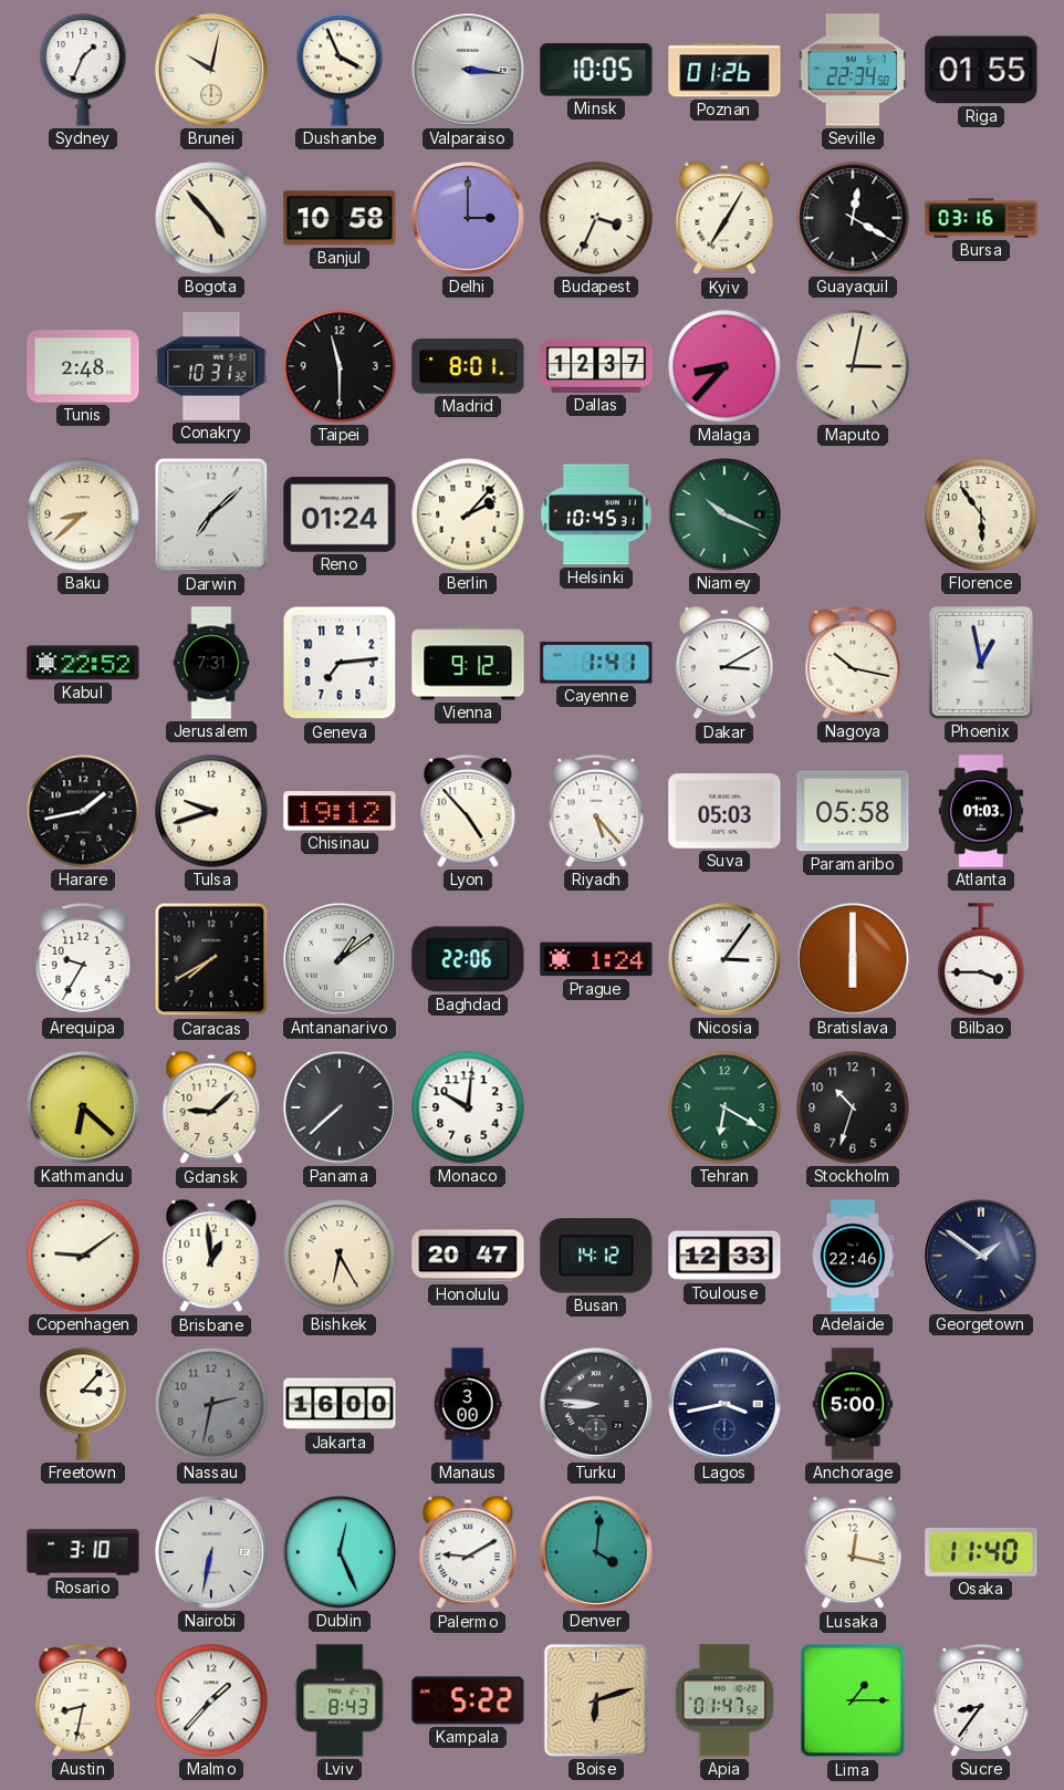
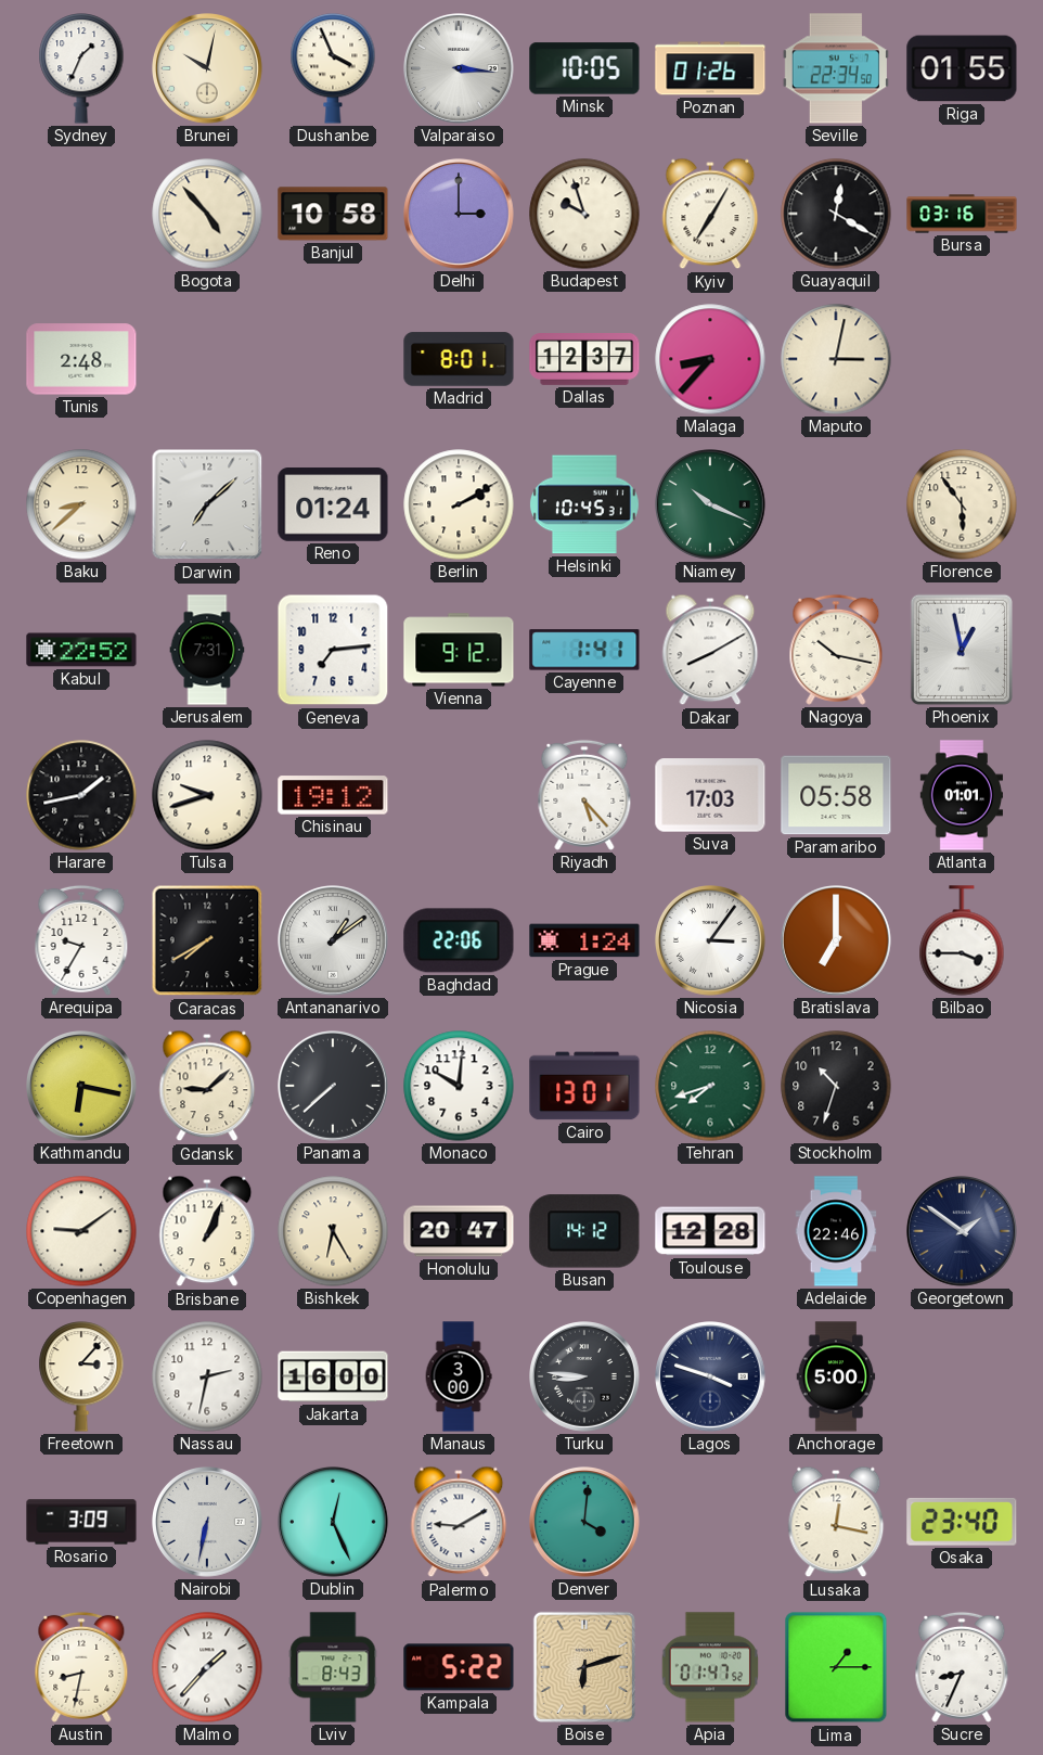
Budapest: 3:34 -> 9:57 (584, 214)
Conakry: 10:31 -> none (211, 366)
Taipei: 11:30 -> none (340, 366)
Berlin: 2:07 -> 2:10 (459, 504)
Dakar: 3:10 -> 8:10 (710, 650)
Lyon: 4:53 -> none (468, 811)
Suva: 05:03 -> 17:03 (710, 795)
Atlanta: 01:03 -> 01:01 (961, 795)
Bratislava: 6:00 -> 7:00 (837, 941)
Kathmandu: 6:22 -> 6:17 (82, 1087)
Cairo: none -> 13:01 (584, 1086)
Tehran: 6:20 -> 7:42 (710, 1086)
Brisbane: 12:59 -> 1:04 (207, 1231)
Toulouse: 12:33 -> 12:28 (710, 1231)
Nassau dial: grey -> white (207, 1376)
Lagos: 3:43 -> 3:48 (711, 1378)
Rosario: 3:10 -> 3:09 (81, 1522)
Osaka: 11:40 -> 23:40 (962, 1522)
Sucre: 8:36 -> 8:34 (962, 1667)
